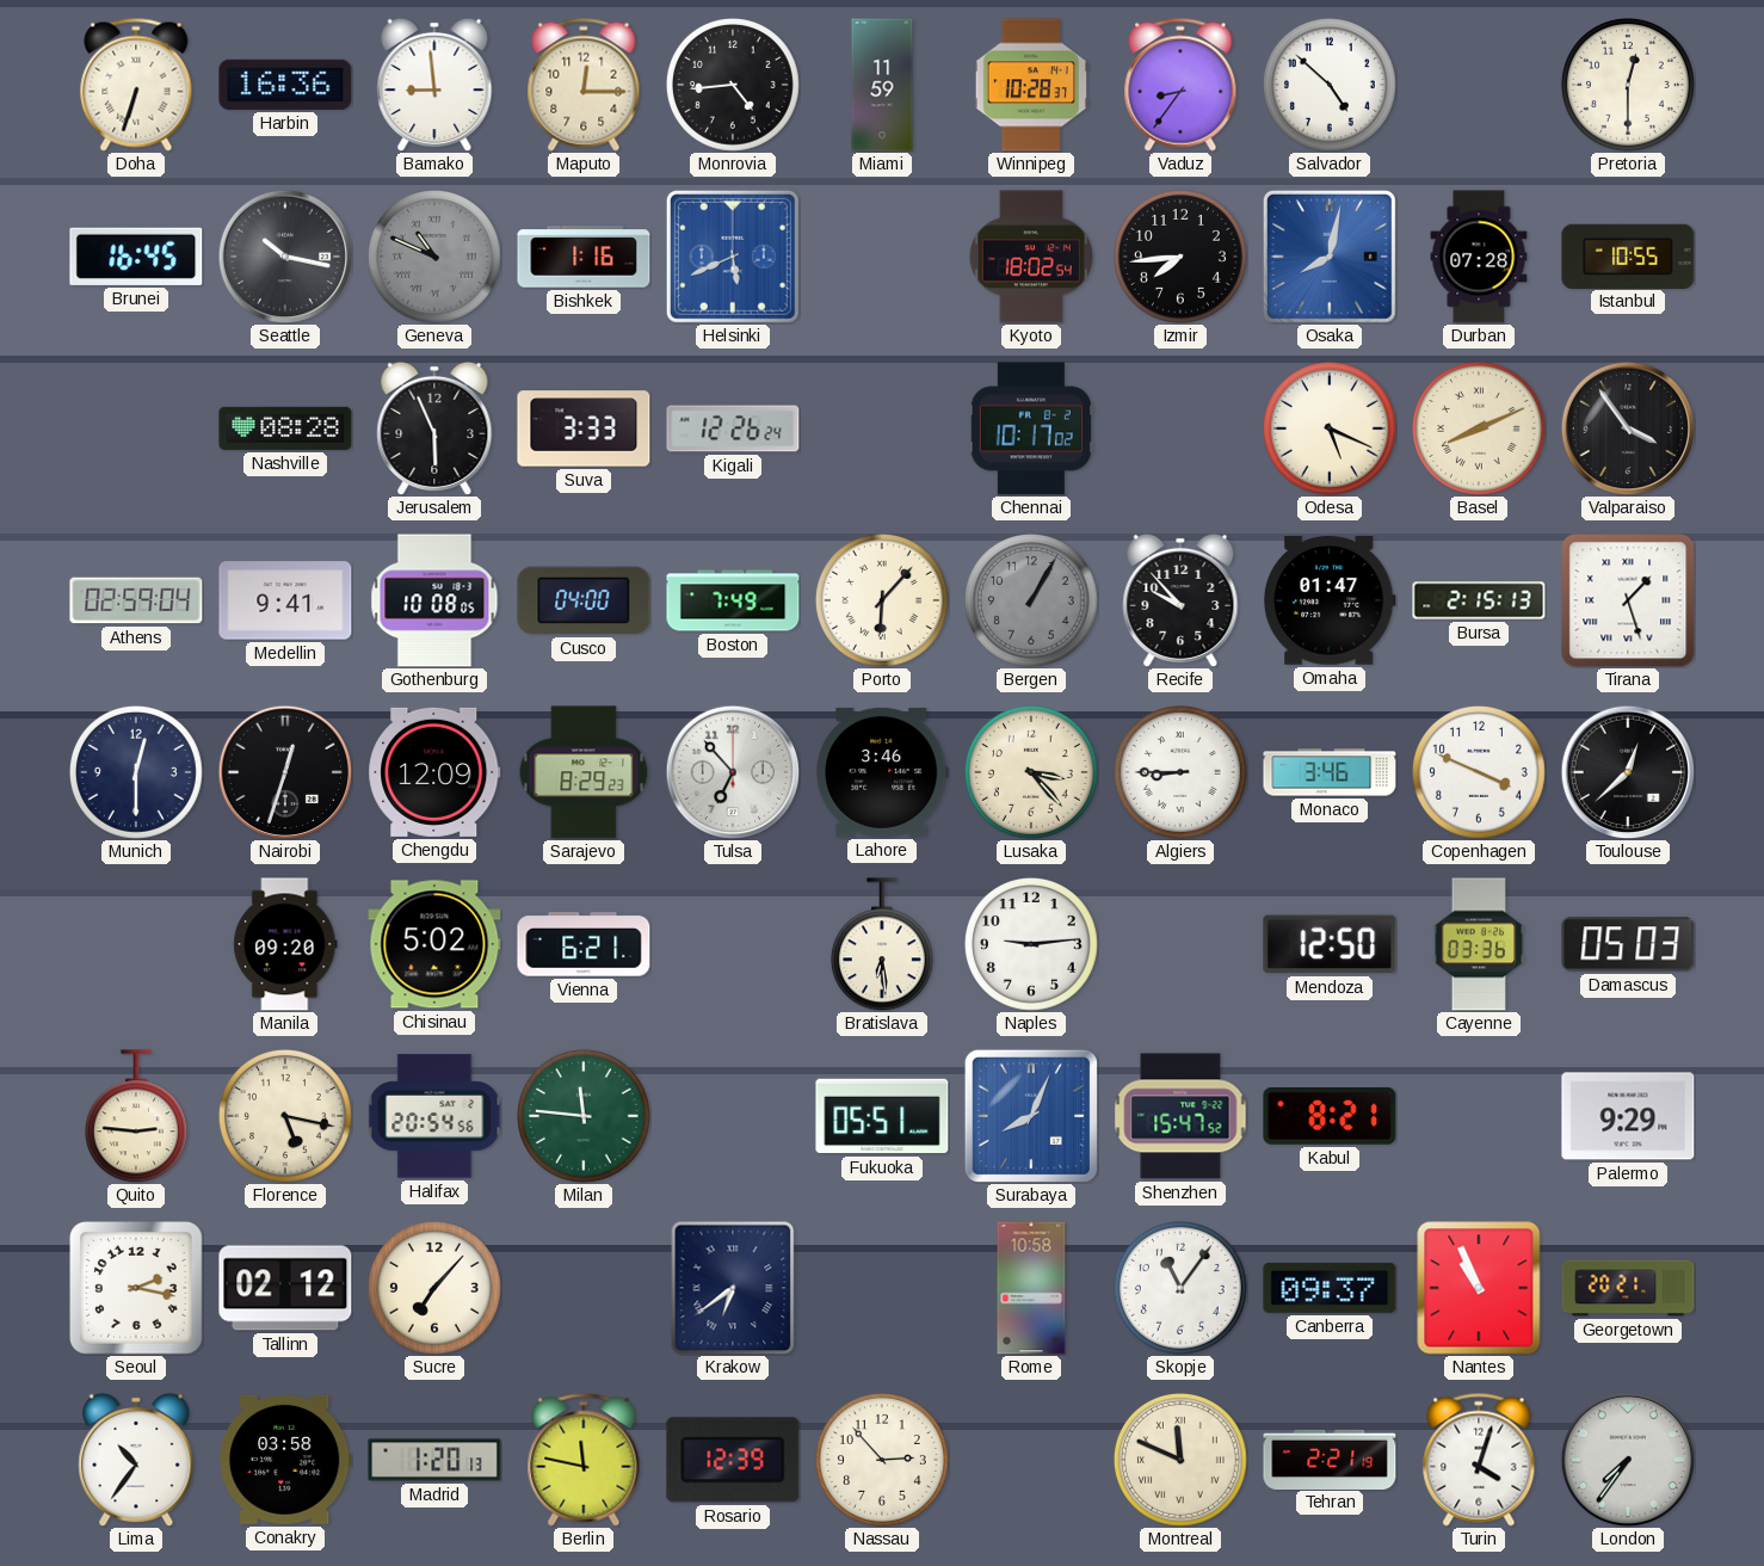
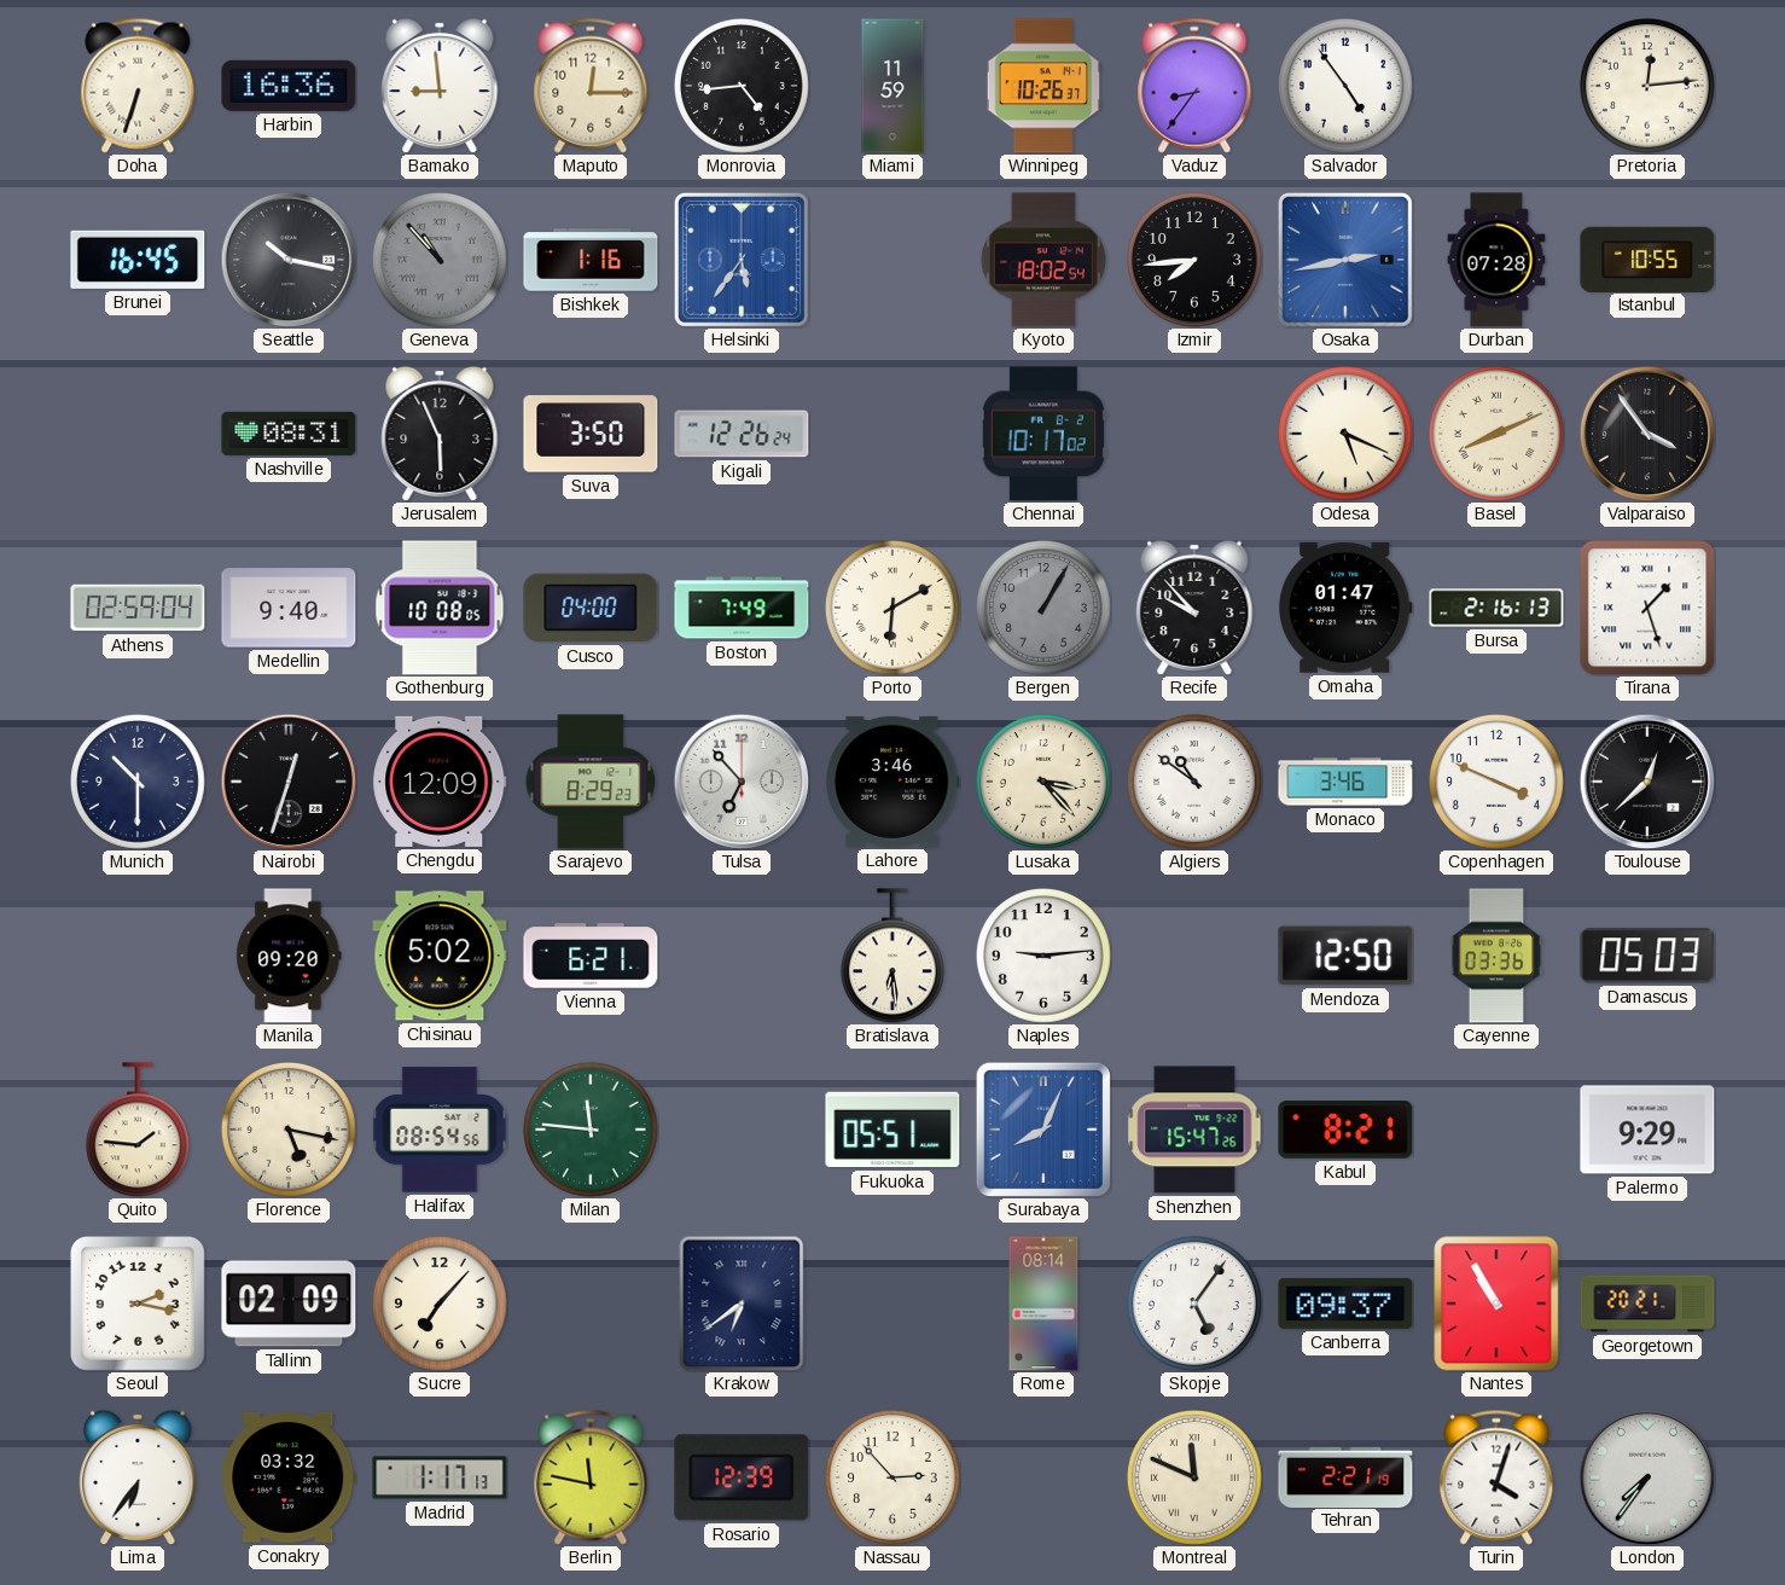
Winnipeg: 10:28 -> 10:26 (1042, 86)
Salvador: 4:52 -> 4:54 (1345, 86)
Pretoria: 12:30 -> 12:14 (1647, 86)
Geneva: 10:49 -> 10:53 (440, 260)
Helsinki: 5:41 -> 5:36 (742, 260)
Osaka: 8:02 -> 2:43 (1345, 260)
Nashville: 08:28 -> 08:31 (289, 434)
Suva: 3:33 -> 3:50 (591, 434)
Medellin: 9:41 -> 9:40 (289, 608)
Porto: 6:07 -> 6:10 (892, 608)
Bursa: 2:15 -> 2:16 (1496, 608)
Munich: 12:30 -> 10:30 (138, 782)
Algiers: 8:45 -> 10:51 (1194, 782)
Quito: 2:46 -> 1:46 (138, 1130)
Halifax: 20:54 -> 08:54 (440, 1130)
Shenzhen: 15:47:52 -> 15:47:26 (1194, 1130)
Tallinn: 02:12 -> 02:09 (289, 1304)
Rome: 10:58 -> 08:14 (1043, 1304)
Skopje: 11:06 -> 5:06 (1194, 1304)
Nantes: 10:56 -> 10:55 (1496, 1304)
Lima: 10:36 -> 6:36 (138, 1477)
Conakry: 03:58 -> 03:32 (290, 1477)
Madrid: 1:20 -> 1:17 (440, 1477)
